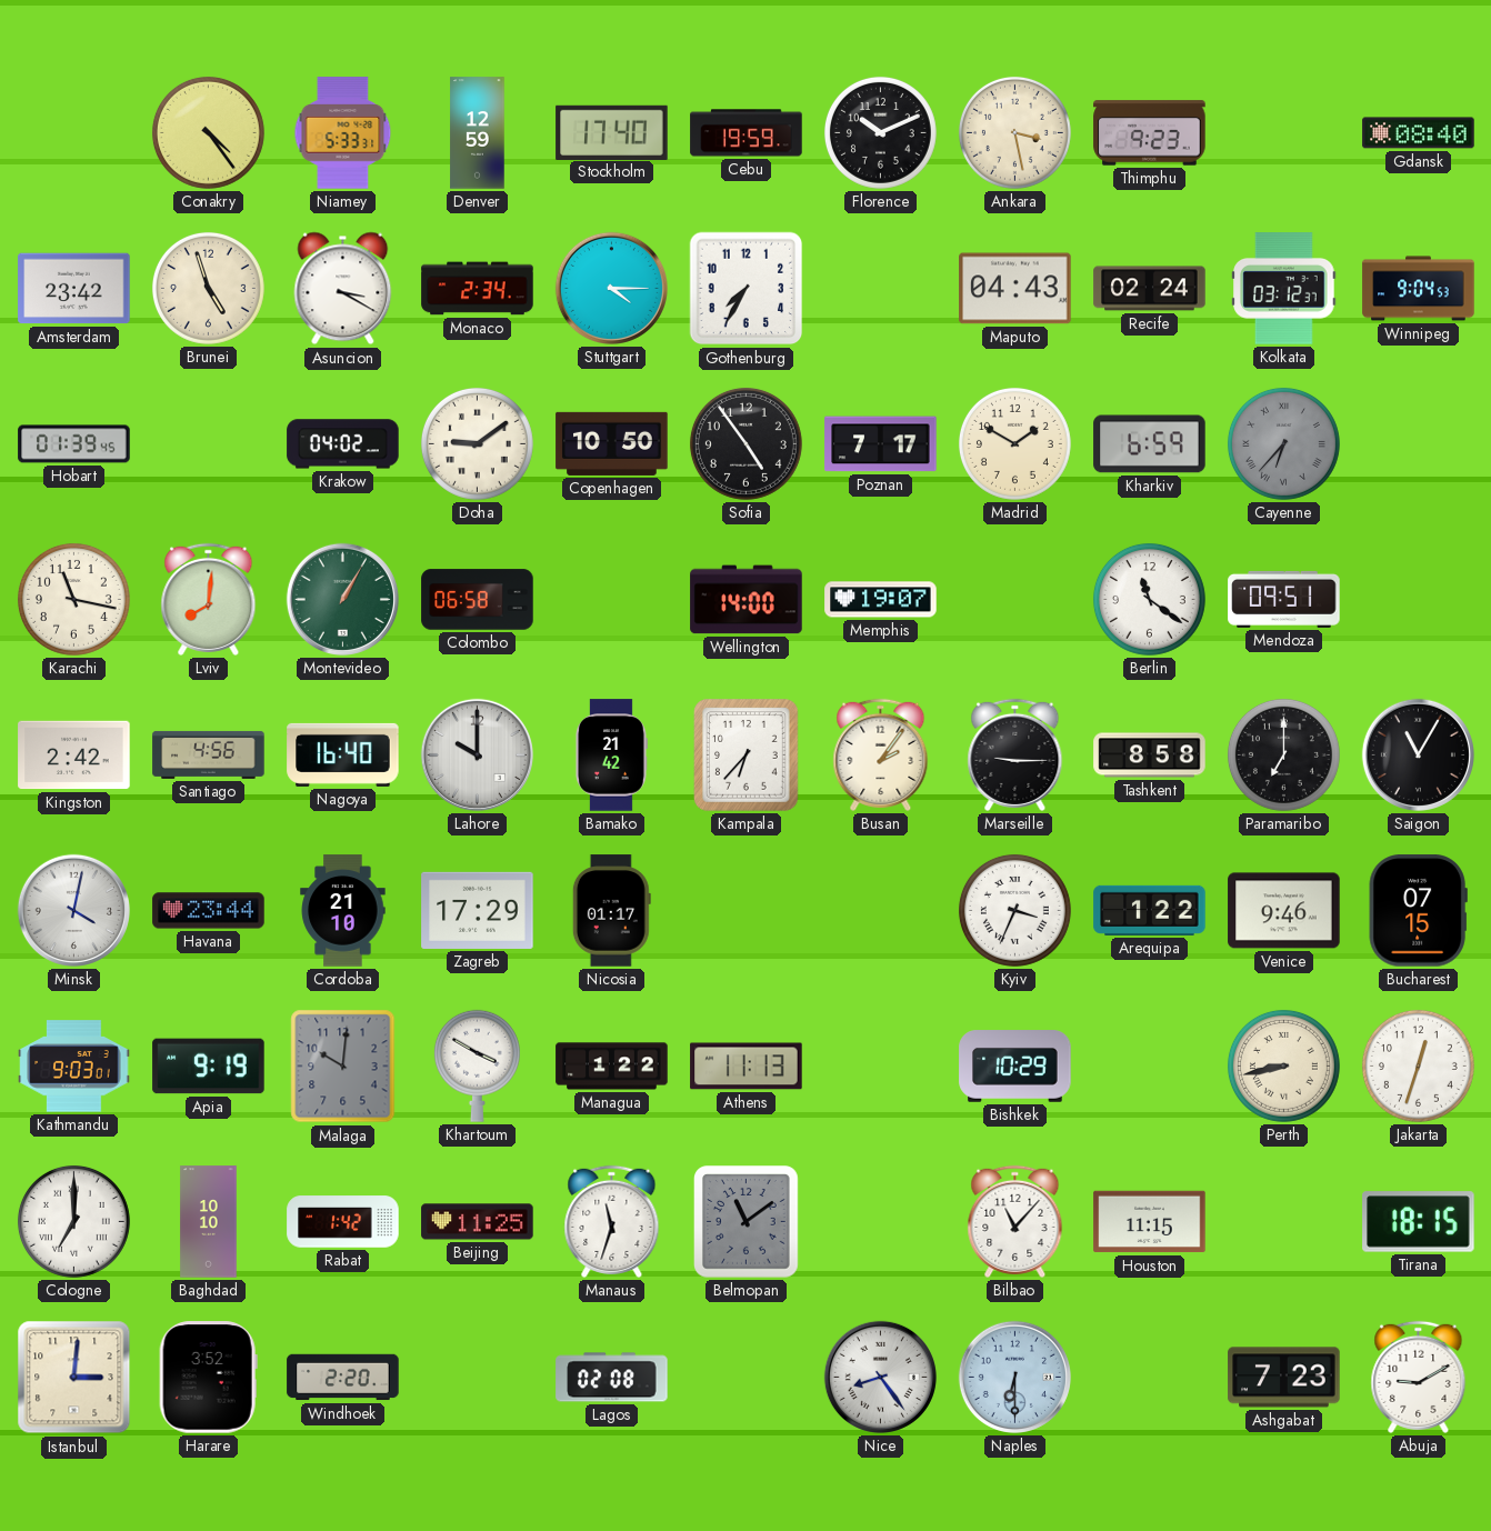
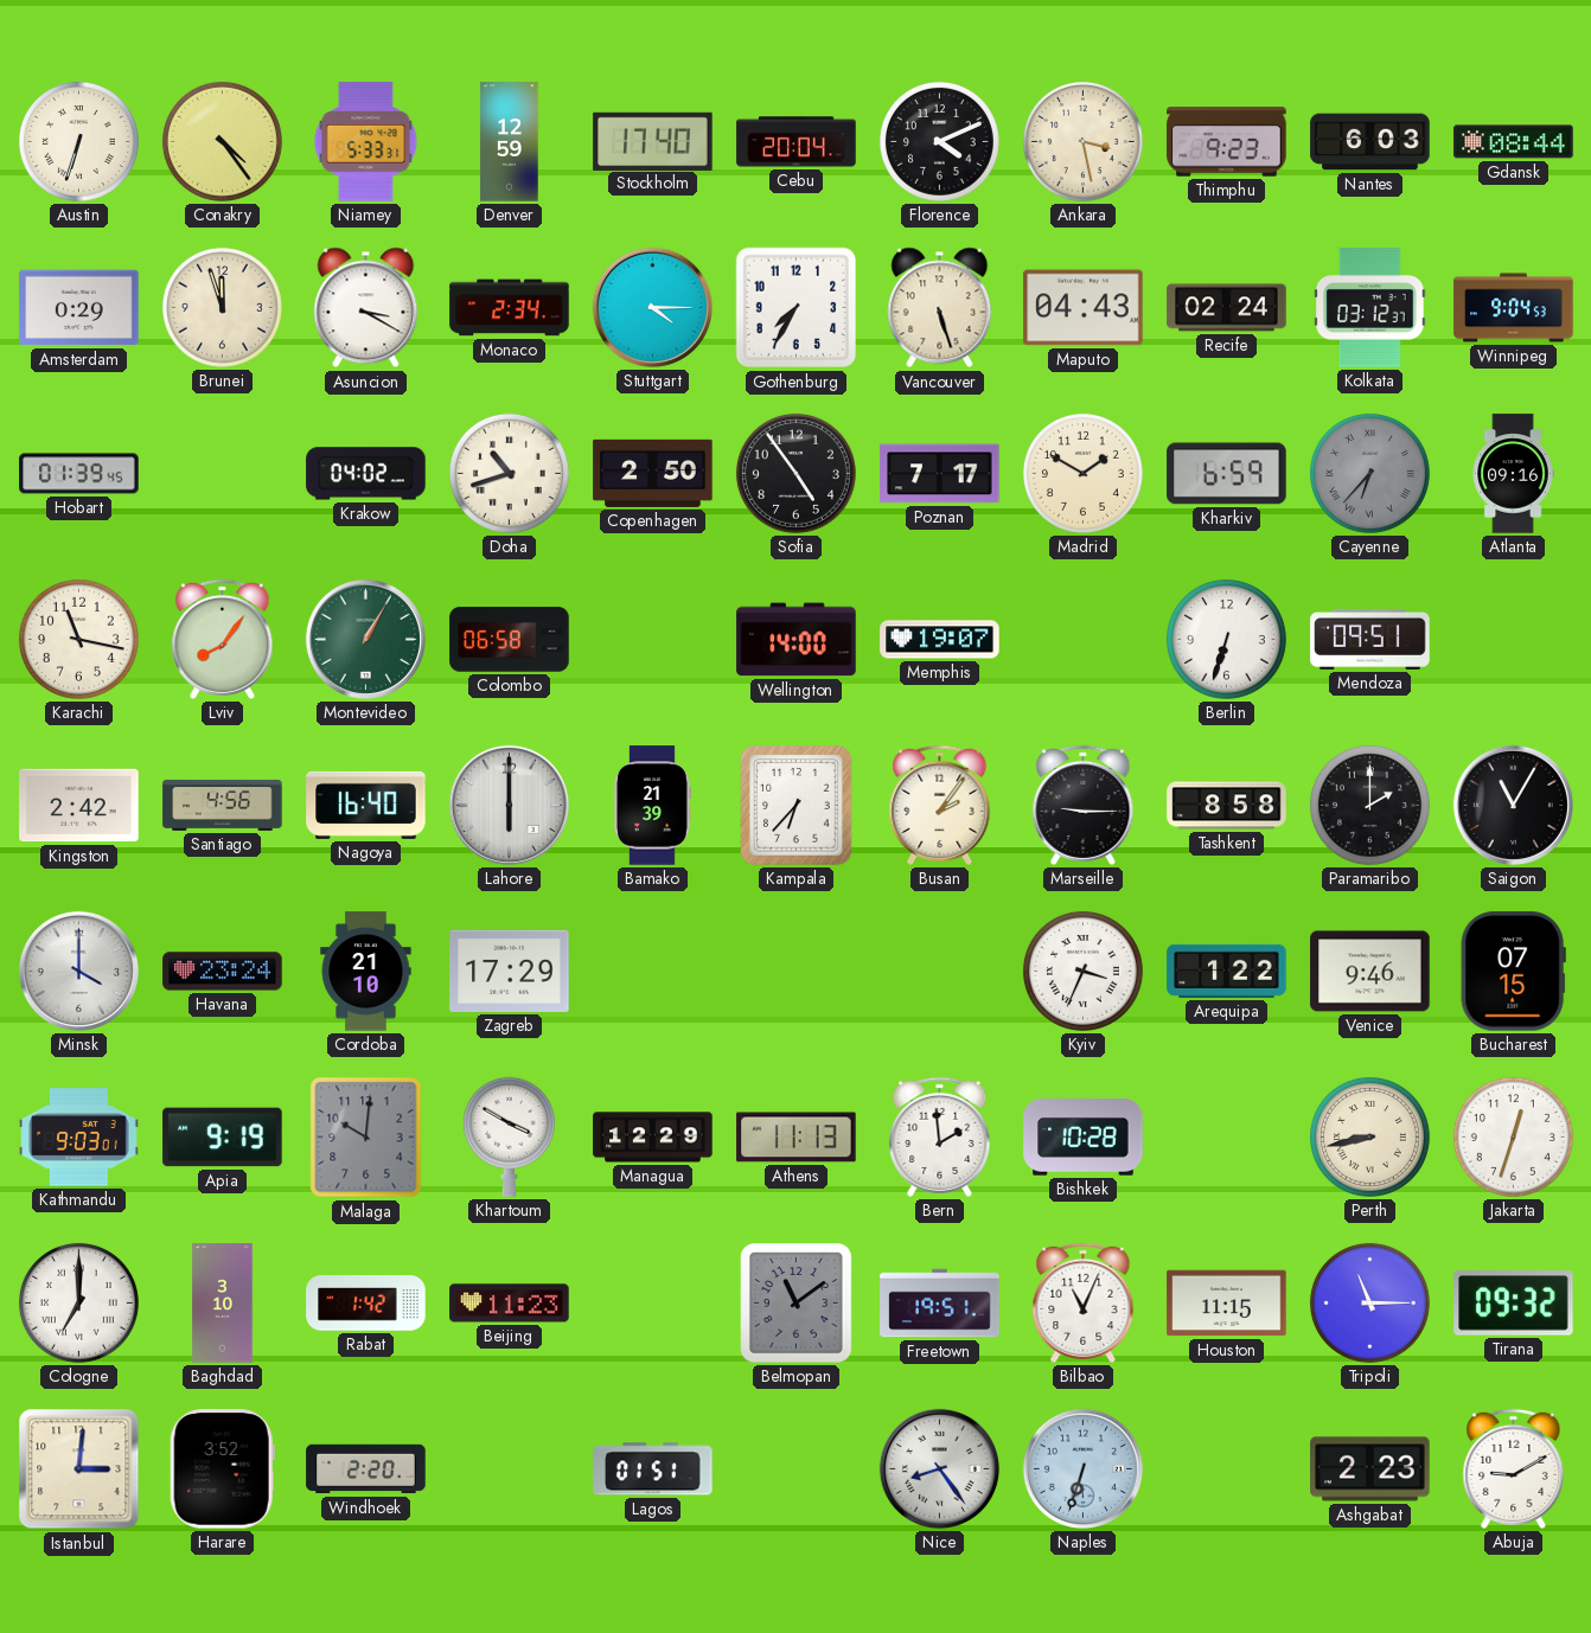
Austin: none -> 6:33 (78, 141)
Cebu: 19:59 -> 20:04 (797, 142)
Florence: 10:11 -> 4:11 (939, 141)
Nantes: none -> 6:03 (1370, 142)
Gdansk: 08:40 -> 08:44 (1514, 142)
Amsterdam: 23:42 -> 0:29 (79, 308)
Brunei: 4:57 -> 11:57 (222, 307)
Vancouver: none -> 5:27 (940, 308)
Doha: 9:09 -> 10:42 (509, 473)
Copenhagen: 10:50 -> 2:50 (653, 473)
Atlanta: none -> 09:16 (1513, 474)
Lviv: 8:01 -> 8:06 (223, 639)
Berlin: 11:21 -> 6:33 (1226, 639)
Lahore: 10:00 -> 6:00 (509, 805)
Bamako: 21:42 -> 21:39 (652, 806)
Paramaribo: 7:00 -> 2:00 (1369, 805)
Minsk: 4:02 -> 4:00 (78, 971)
Havana: 23:44 -> 23:24 (223, 972)
Nicosia: 01:17 -> none (611, 911)
Managua: 1:22 -> 12:29 (653, 1138)
Bern: none -> 1:59 (940, 1136)
Bishkek: 10:29 -> 10:28 (1084, 1138)
Baghdad: 10:10 -> 3:10 (223, 1304)
Beijing: 11:25 -> 11:23 (510, 1304)
Manaus: 11:33 -> none (612, 1221)
Freetown: none -> 19:51 (940, 1304)
Bilbao: 11:07 -> 11:04 (1084, 1302)
Tripoli: none -> 11:15 (1369, 1302)
Tirana: 18:15 -> 09:32 (1514, 1304)
Lagos: 02:08 -> 01:51 (653, 1469)
Naples: 6:30 -> 6:33 (1082, 1468)
Ashgabat: 7:23 -> 2:23 (1370, 1469)
